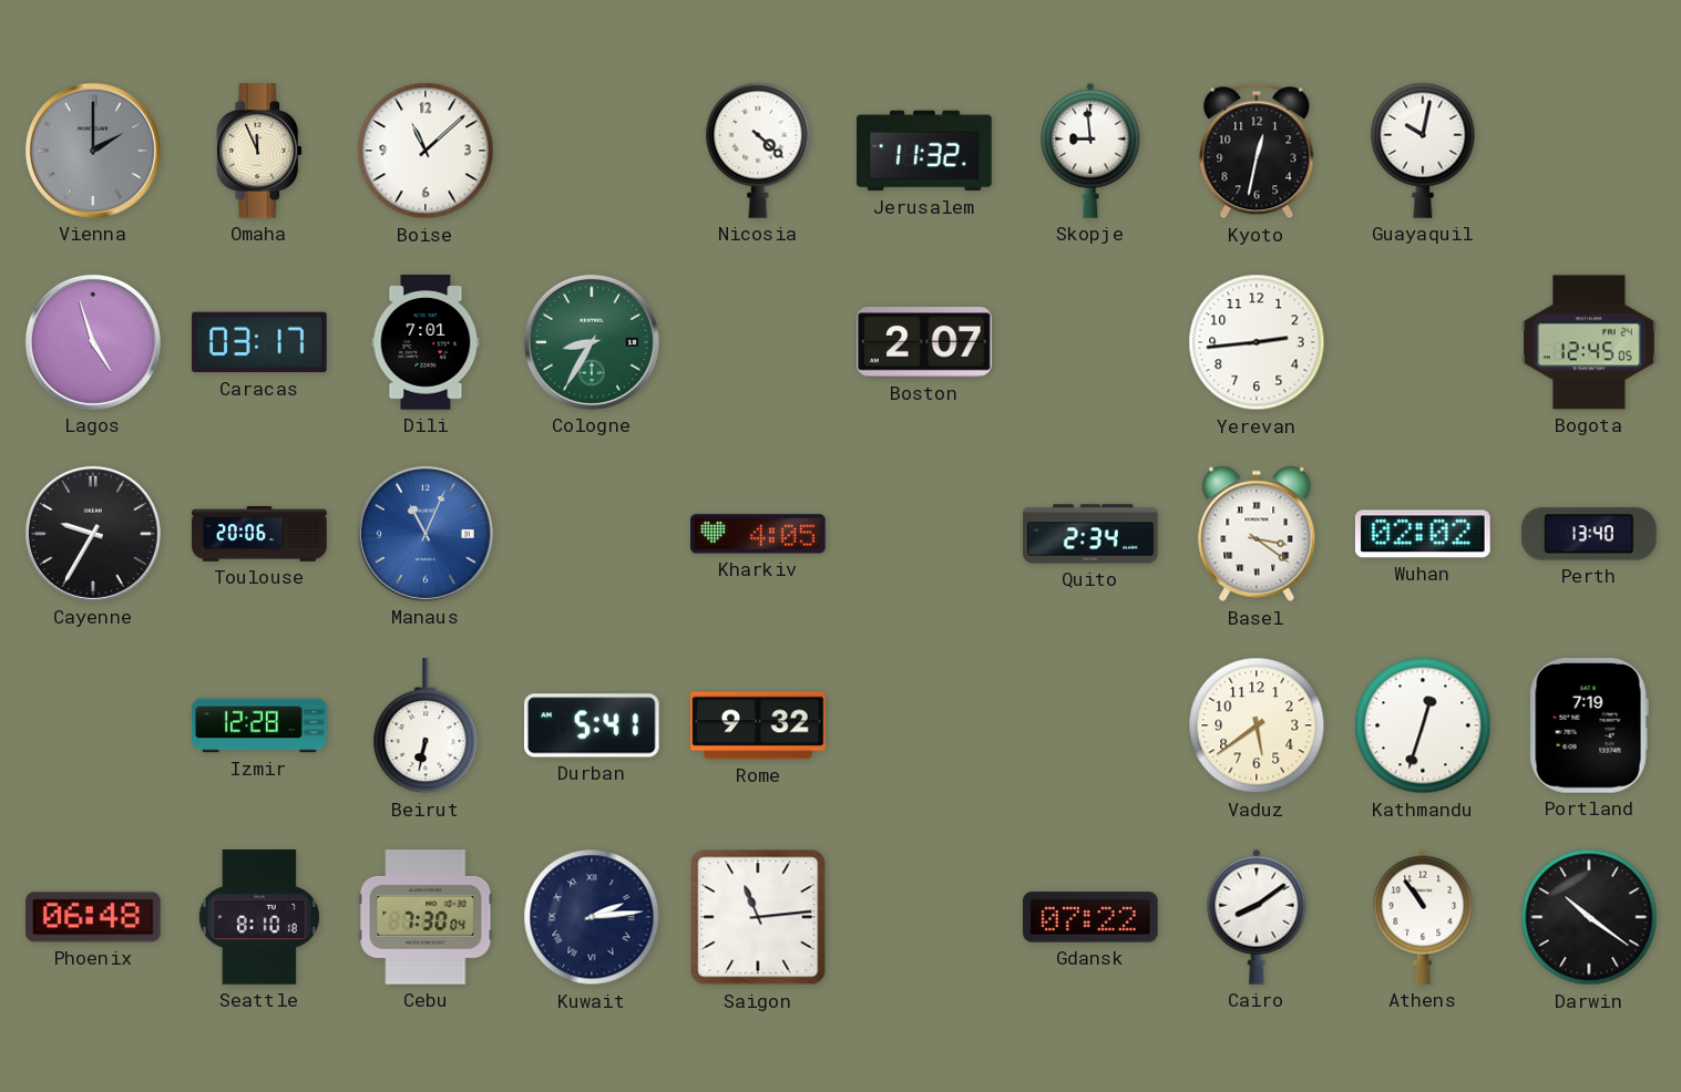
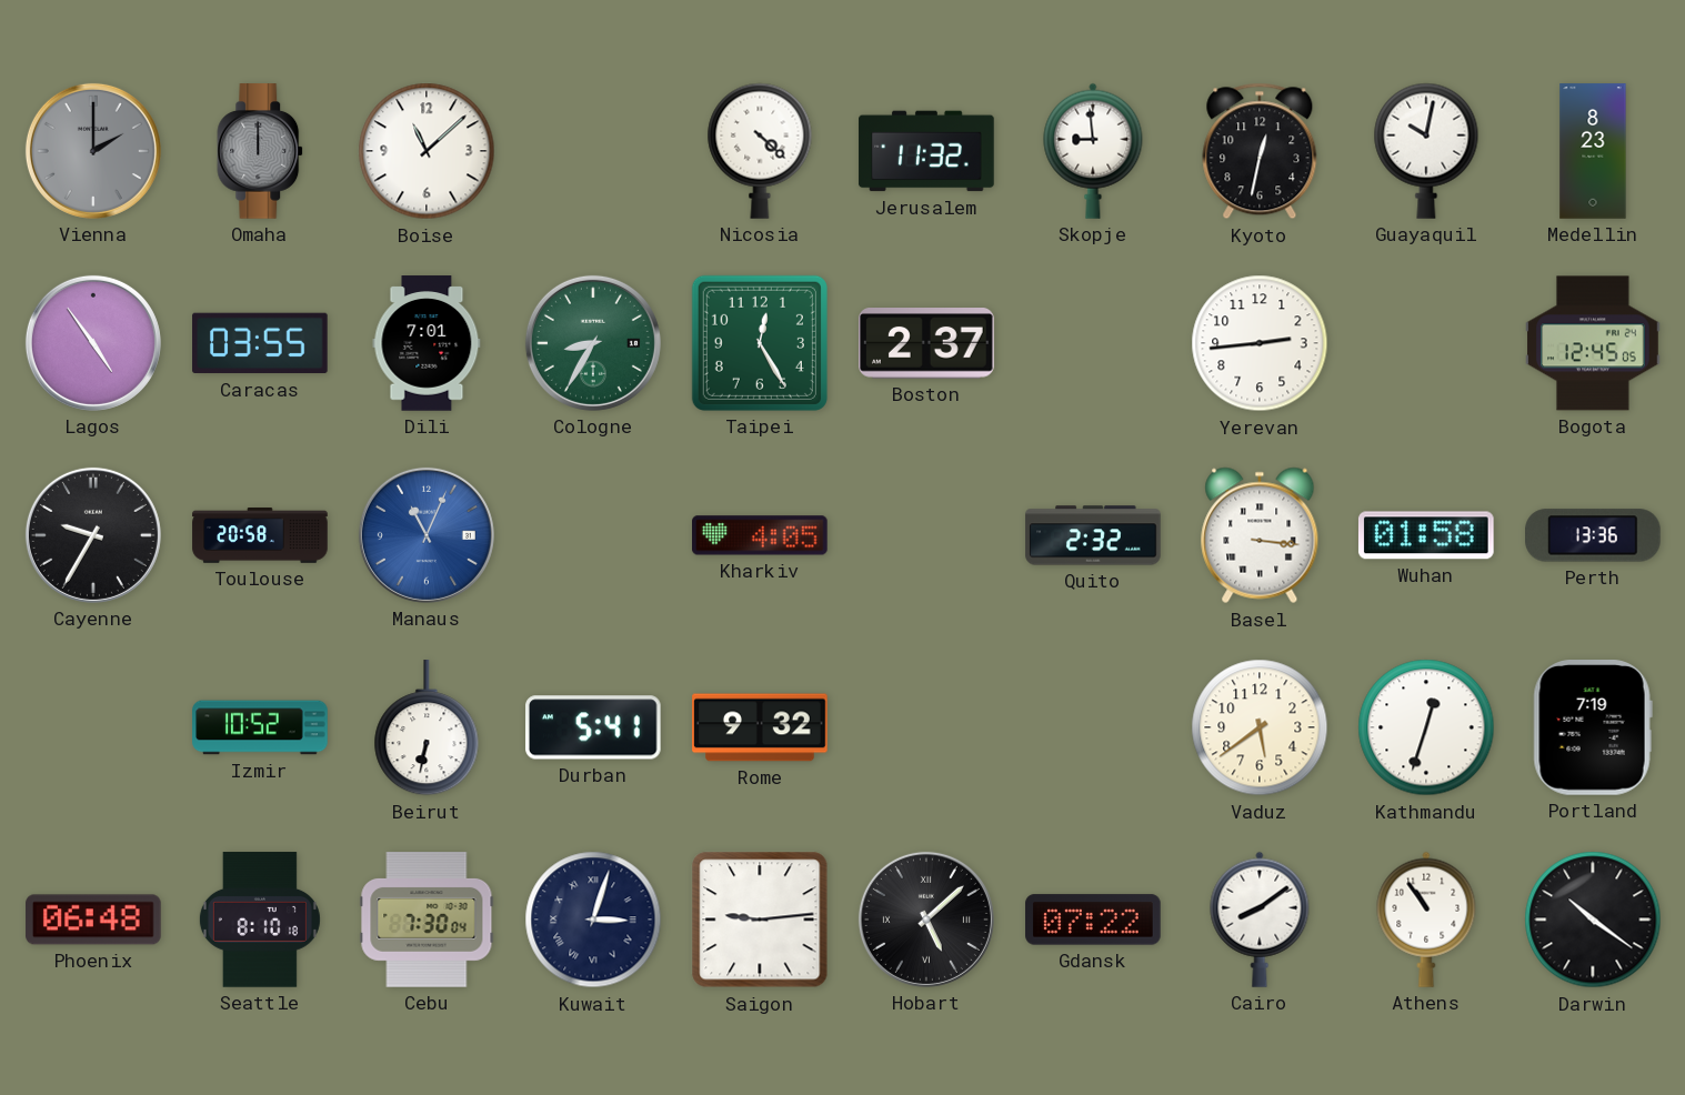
Omaha: 11:56 -> 12:00 (261, 151)
Omaha dial: cream -> grey (261, 151)
Medellin: none -> 8:23 (1593, 151)
Lagos: 4:57 -> 4:54 (93, 343)
Caracas: 03:17 -> 03:55 (260, 343)
Taipei: none -> 12:25 (760, 343)
Boston: 2:07 -> 2:37 (927, 343)
Toulouse: 20:06 -> 20:58 (260, 535)
Quito: 2:34 -> 2:32 (1093, 535)
Basel: 3:21 -> 3:16 (1260, 535)
Wuhan: 02:02 -> 01:58 (1426, 535)
Perth: 13:40 -> 13:36 (1593, 535)
Izmir: 12:28 -> 10:52 (260, 727)
Kuwait: 2:14 -> 3:03 (593, 920)
Saigon: 11:14 -> 9:14 (760, 920)
Hobart: none -> 5:08 (926, 920)
